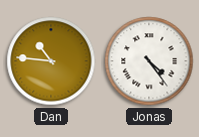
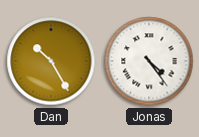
Dan: 10:46 -> 10:25 (51, 61)
